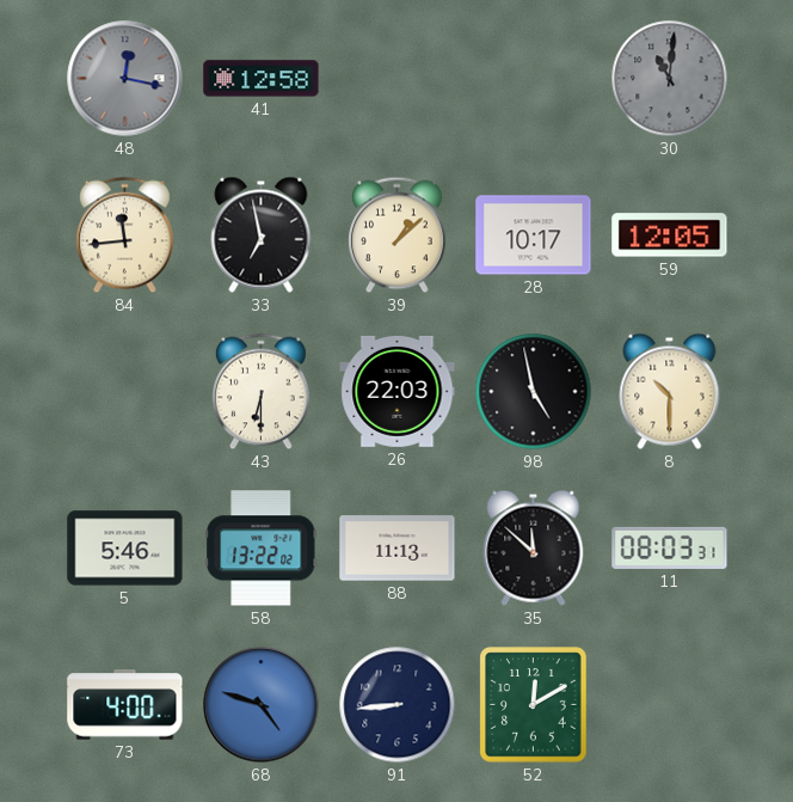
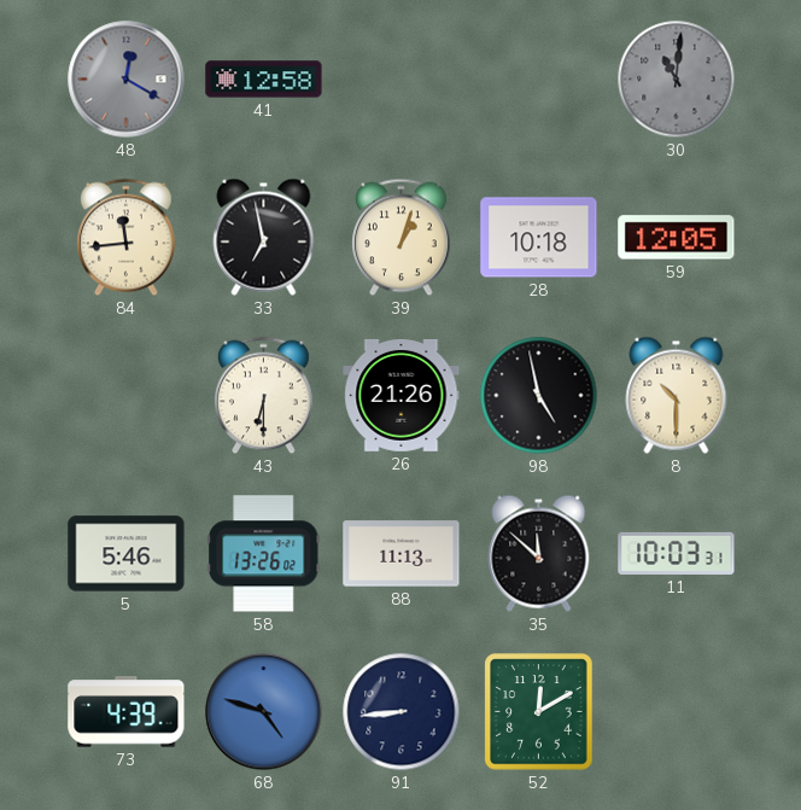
48: 12:17 -> 12:20 (127, 80)
39: 1:08 -> 1:03 (402, 238)
28: 10:17 -> 10:18 (539, 238)
26: 22:03 -> 21:26 (402, 395)
58: 13:22 -> 13:26 (264, 554)
11: 08:03 -> 10:03 (677, 553)
73: 4:00 -> 4:39 (127, 712)
